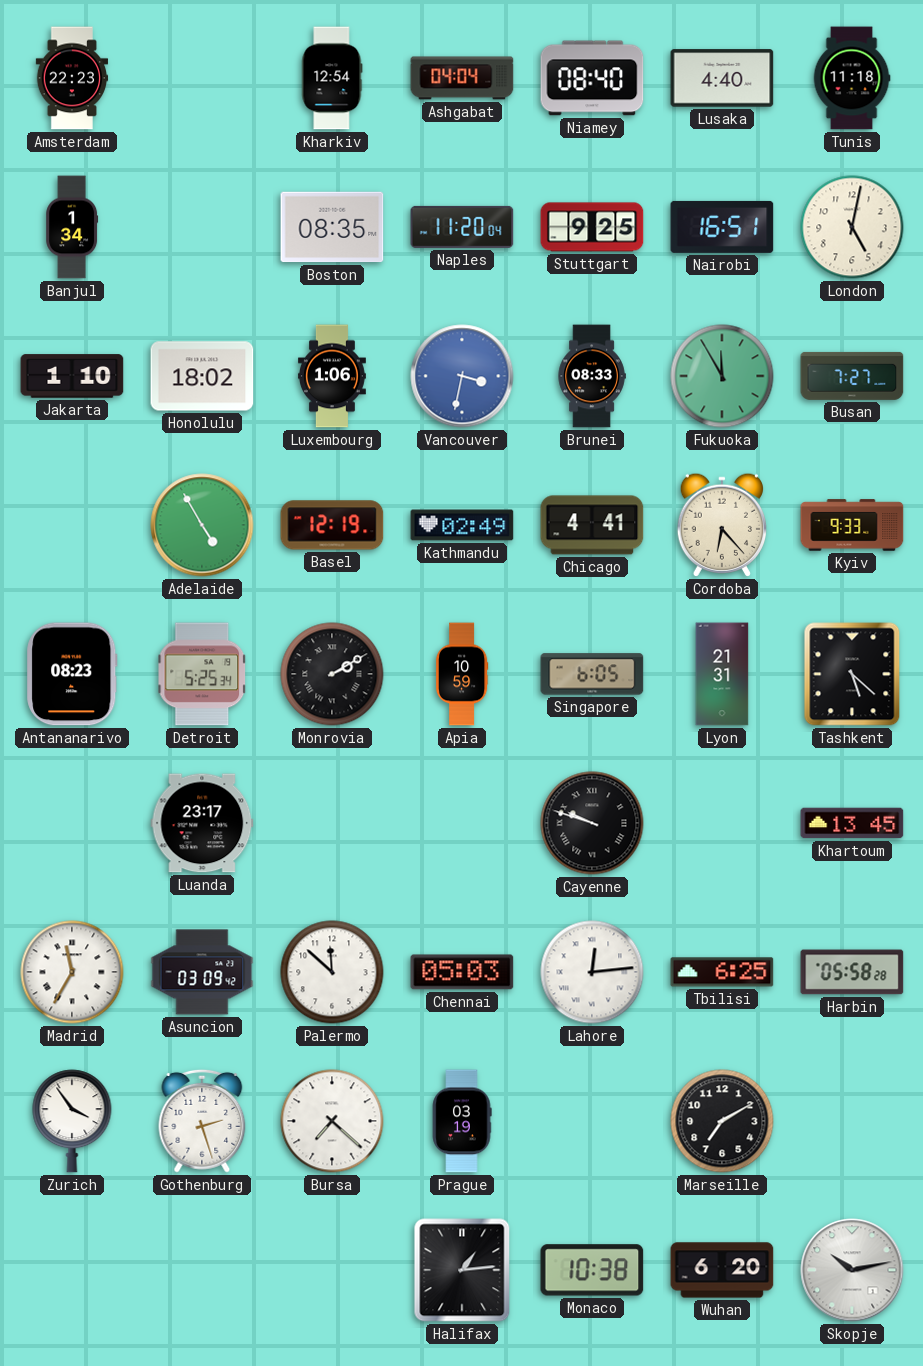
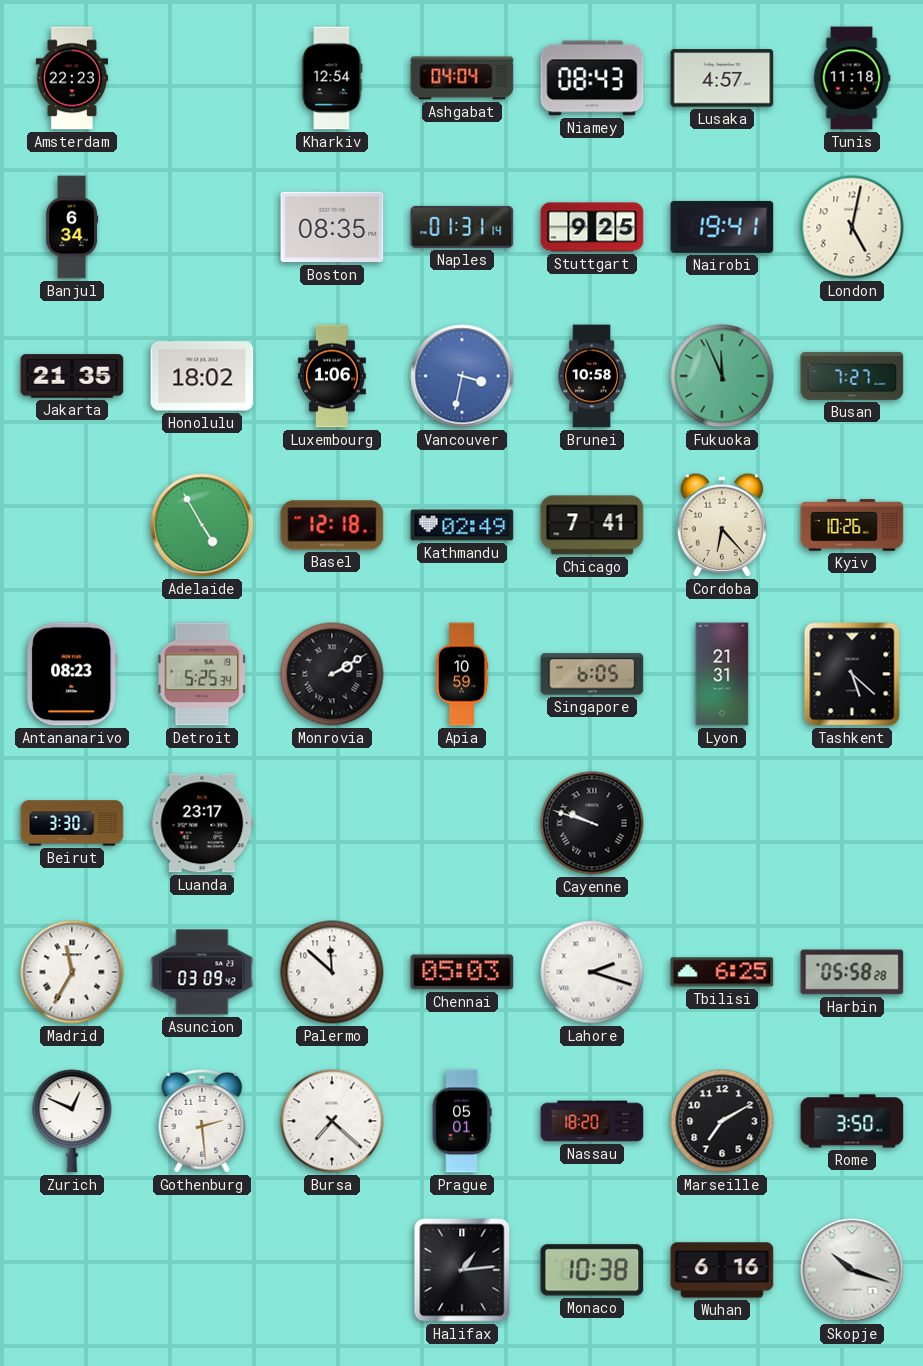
Niamey: 08:40 -> 08:43 (592, 78)
Lusaka: 4:40 -> 4:57 (722, 78)
Banjul: 1:34 -> 6:34 (72, 227)
Naples: 11:20 -> 01:31 (462, 227)
Nairobi: 16:51 -> 19:41 (722, 227)
Jakarta: 1:10 -> 21:35 (72, 376)
Brunei: 08:33 -> 10:58 (592, 376)
Fukuoka: 11:55 -> 11:56 (722, 376)
Basel: 12:19 -> 12:18 (332, 525)
Chicago: 4:41 -> 7:41 (592, 525)
Kyiv: 9:33 -> 10:26 (852, 525)
Beirut: none -> 3:30 (72, 823)
Khartoum: 13:45 -> none (852, 823)
Lahore: 12:14 -> 2:18 (592, 972)
Zurich: 3:54 -> 12:49 (72, 1121)
Gothenburg: 2:27 -> 2:29 (202, 1121)
Prague: 03:19 -> 05:01 (462, 1121)
Nassau: none -> 18:20 (592, 1121)
Rome: none -> 3:50 (852, 1121)
Wuhan: 6:20 -> 6:16 (722, 1270)
Skopje: 10:13 -> 10:18 (852, 1270)
